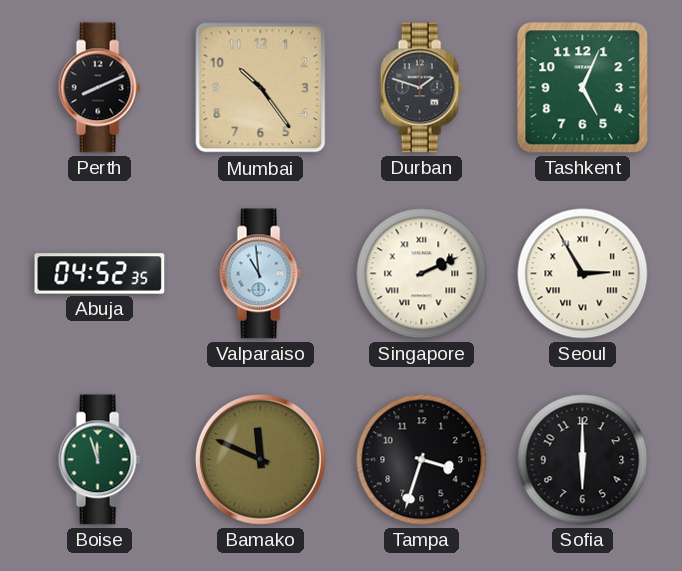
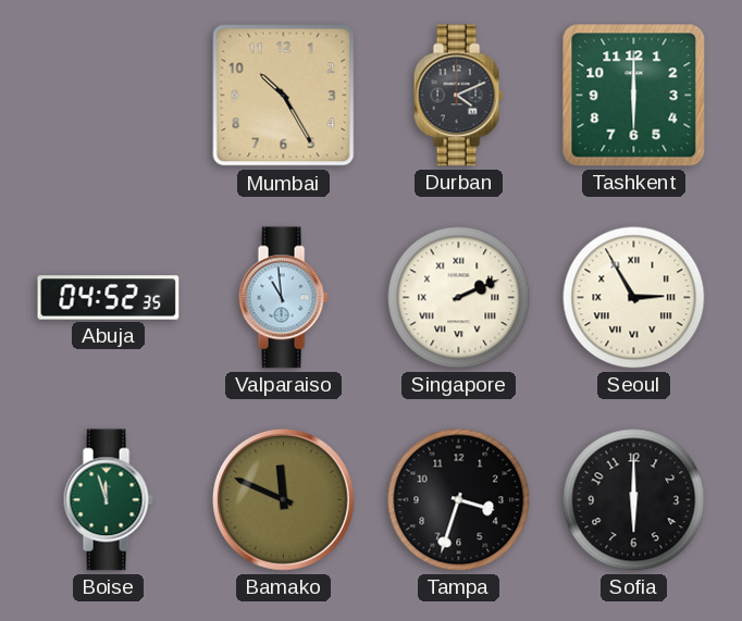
Perth: 8:11 -> none (99, 88)
Mumbai: 10:24 -> 10:25 (284, 96)
Durban: 1:48 -> 4:11 (458, 96)
Tashkent: 5:04 -> 6:00 (634, 96)
